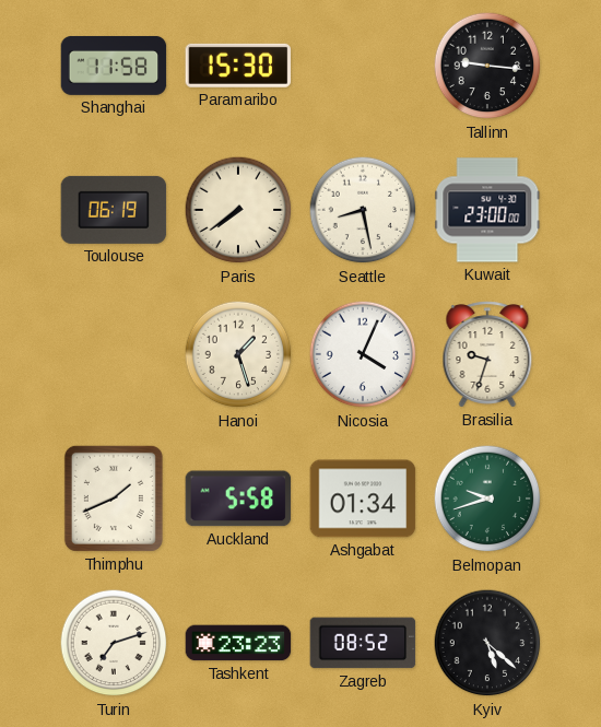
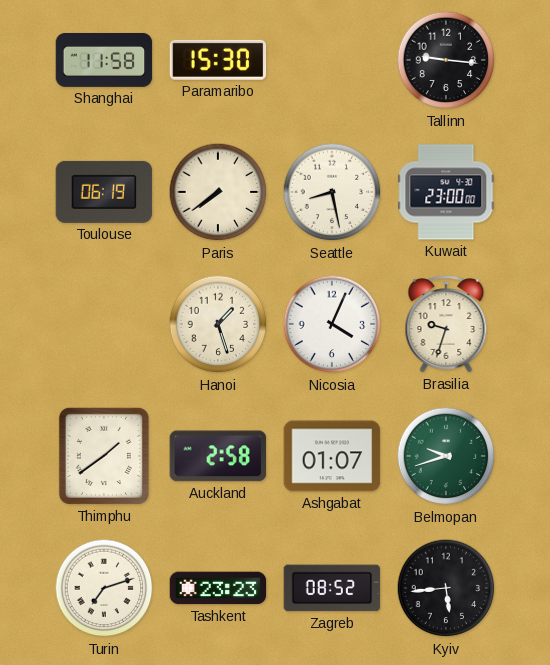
Thimphu: 1:41 -> 1:39 (104, 456)
Auckland: 5:58 -> 2:58 (218, 456)
Ashgabat: 01:34 -> 01:07 (332, 456)
Kyiv: 5:22 -> 5:44 (446, 588)
